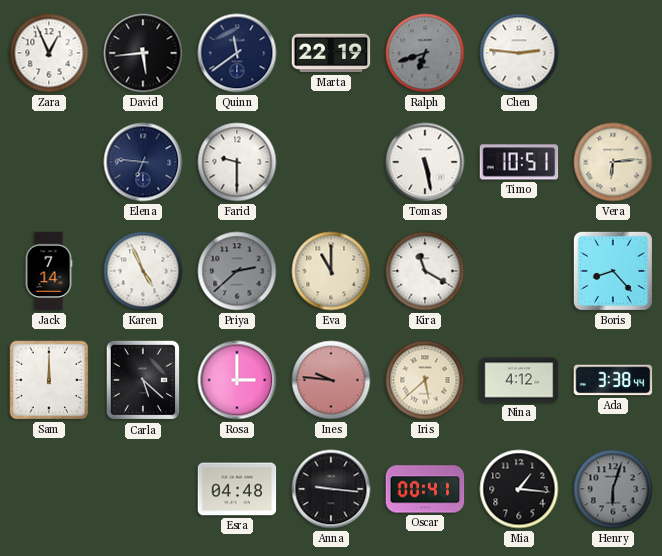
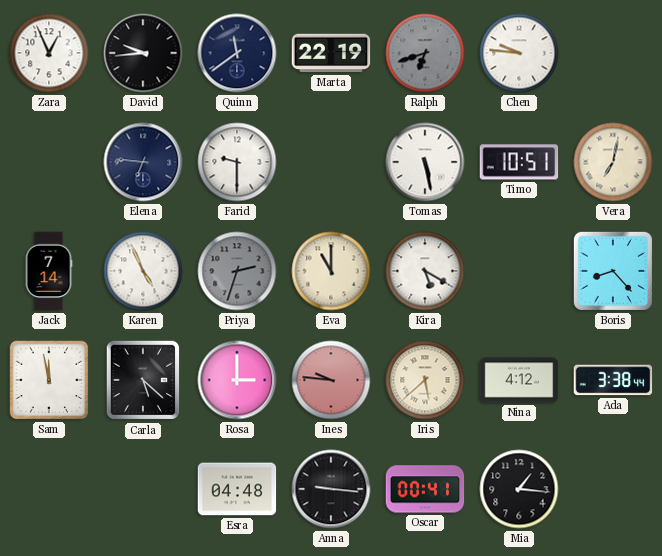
David: 5:44 -> 9:44 (143, 53)
Chen: 2:46 -> 9:46 (519, 53)
Vera: 6:14 -> 7:02 (613, 162)
Priya: 2:38 -> 2:33 (237, 271)
Kira: 11:20 -> 5:20 (425, 271)
Sam: 12:00 -> 11:58 (49, 380)
Henry: 6:03 -> none (613, 489)
